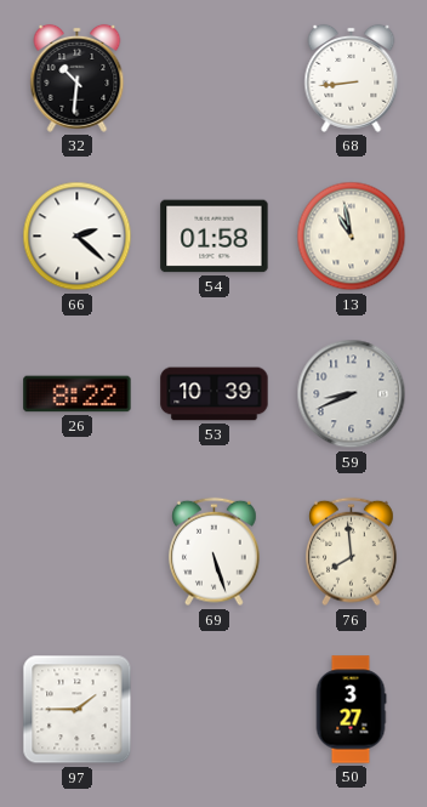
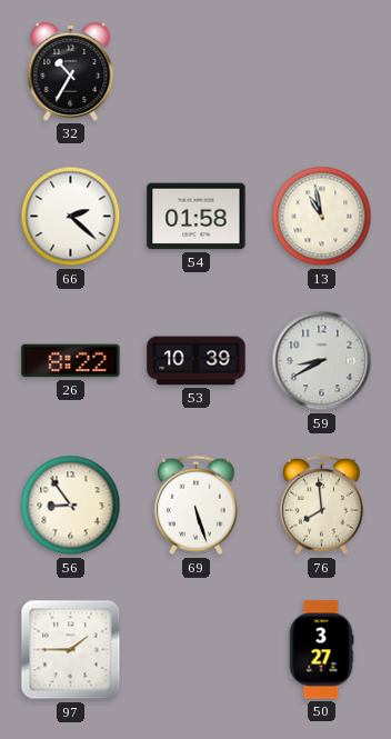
32: 10:31 -> 10:35 (71, 71)
68: 8:44 -> none (352, 78)
59: 8:41 -> 8:40 (322, 361)
56: none -> 8:54 (71, 506)
